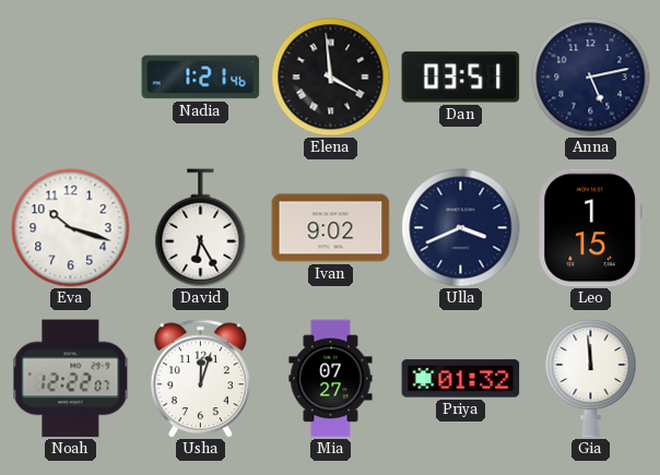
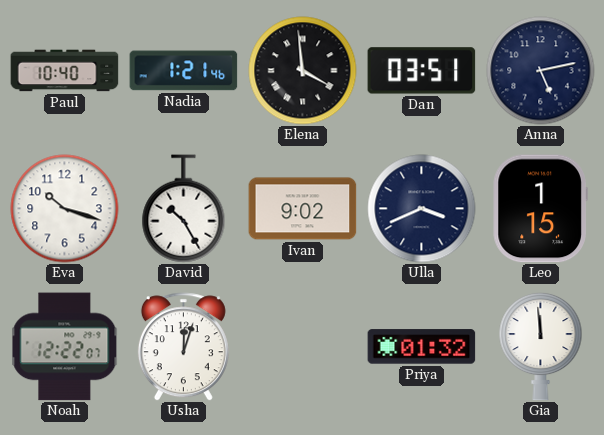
Paul: none -> 10:40 (65, 71)
David: 6:25 -> 10:25 (184, 209)
Mia: 07:27 -> none (331, 379)
